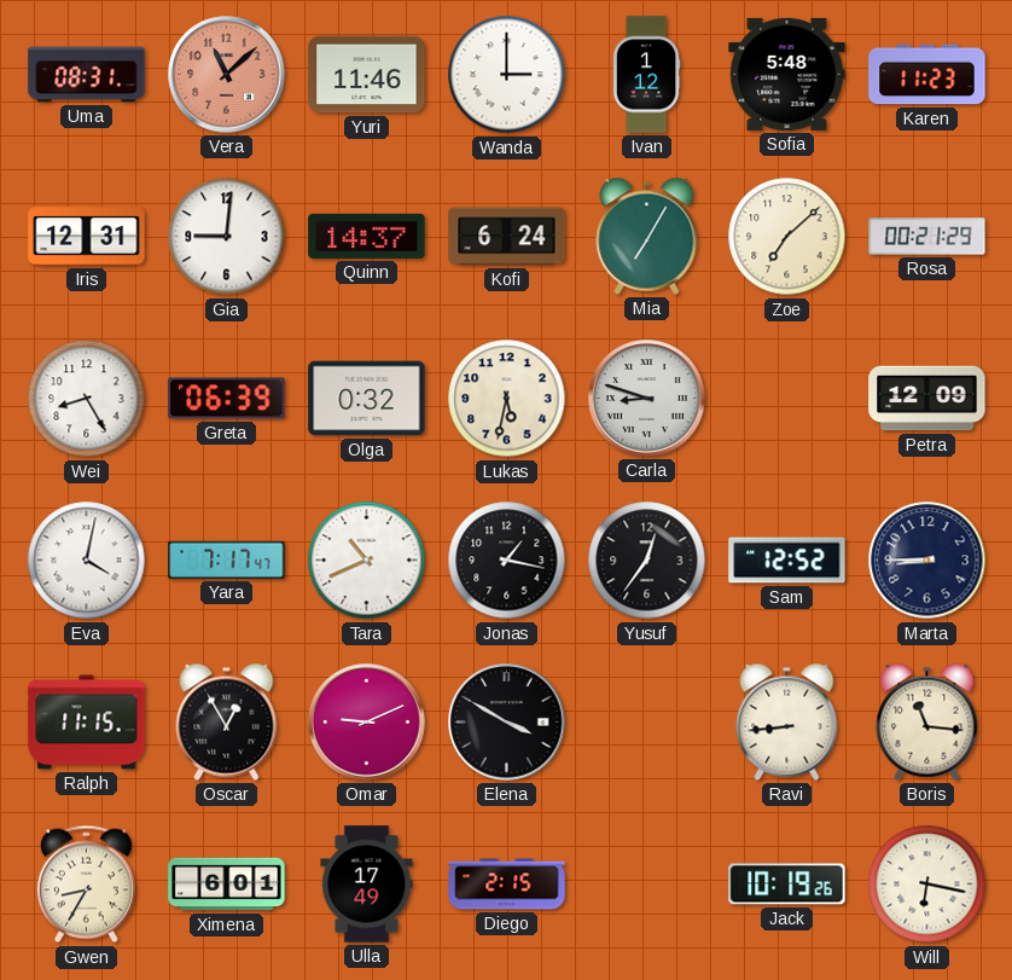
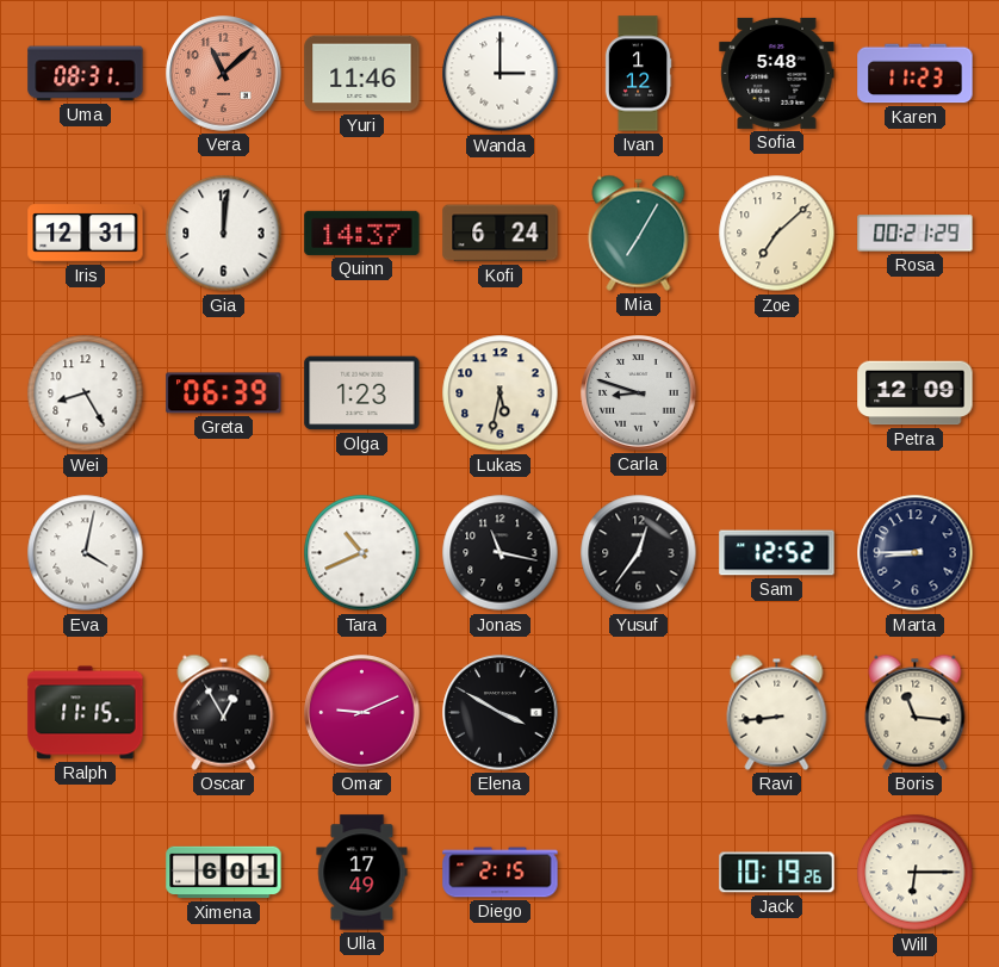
Gia: 9:01 -> 12:01 (224, 234)
Olga: 0:32 -> 1:23 (362, 393)
Yara: 7:17 -> none (227, 559)
Jonas: 1:17 -> 11:17 (501, 553)
Gwen: 8:35 -> none (86, 885)
Will: 6:17 -> 6:15 (916, 873)
